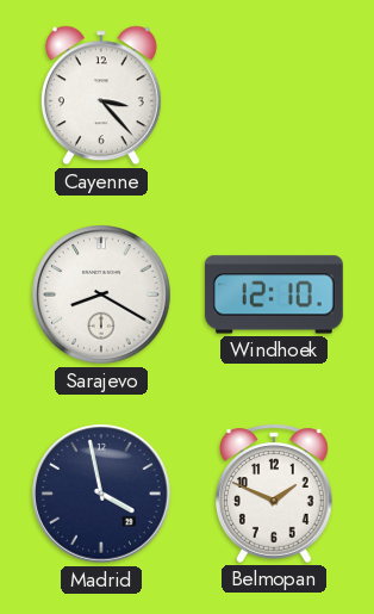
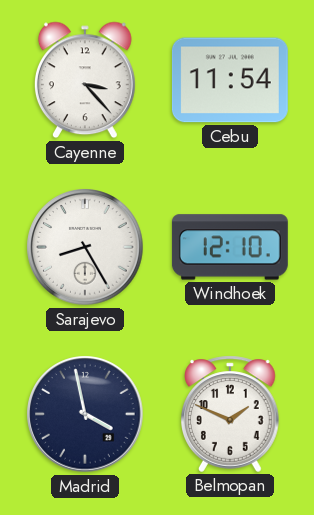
Cebu: none -> 11:54 (230, 80)
Sarajevo: 8:20 -> 8:25 (85, 247)
